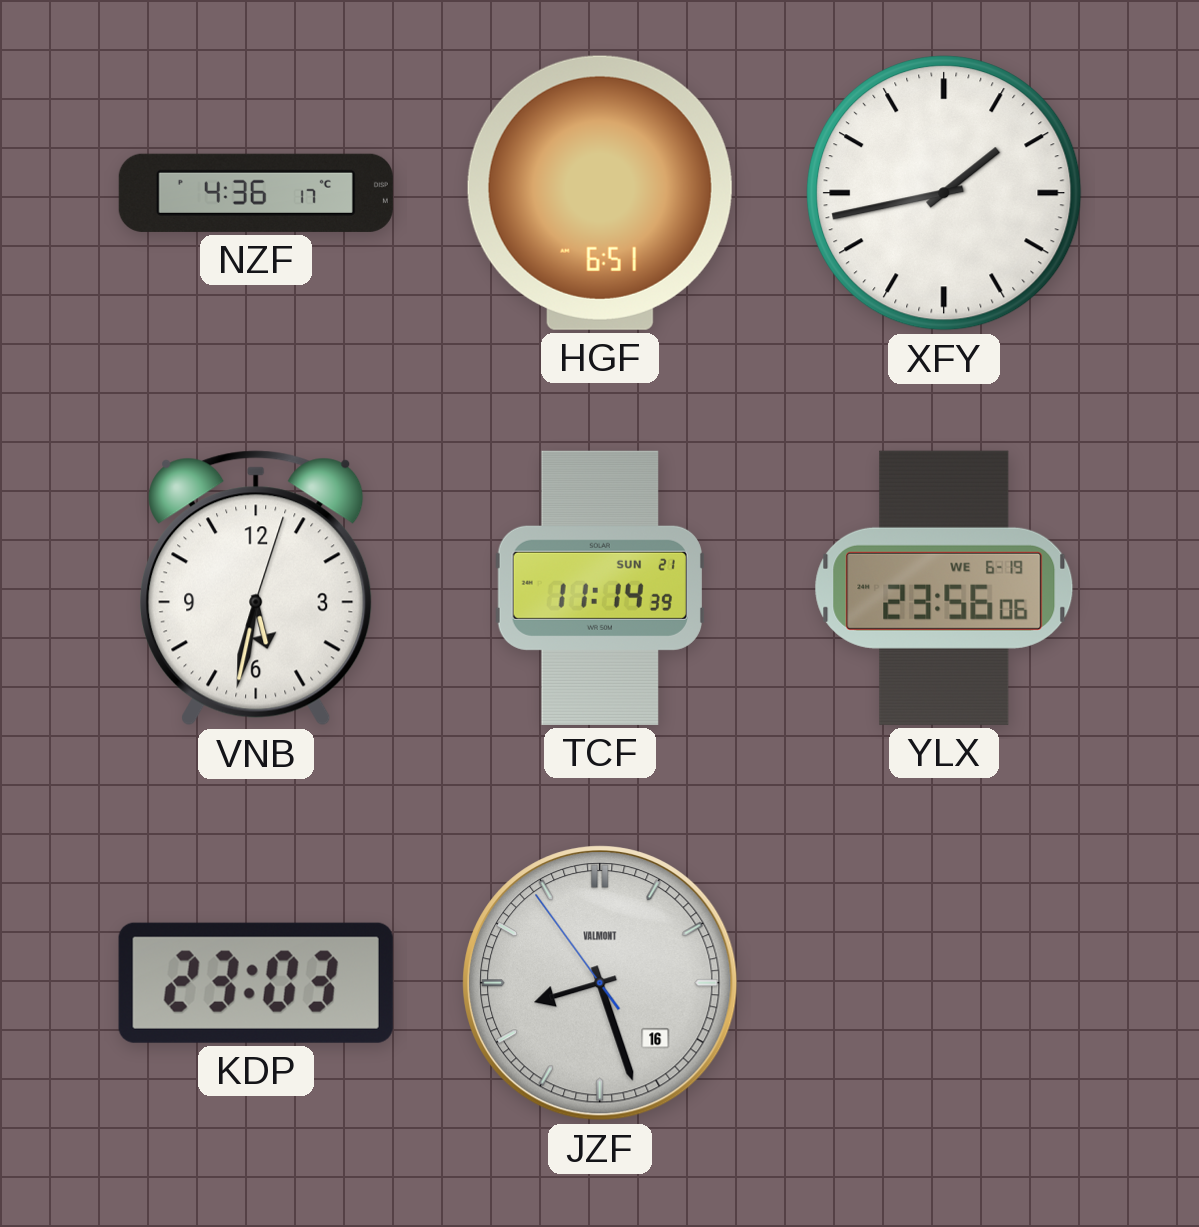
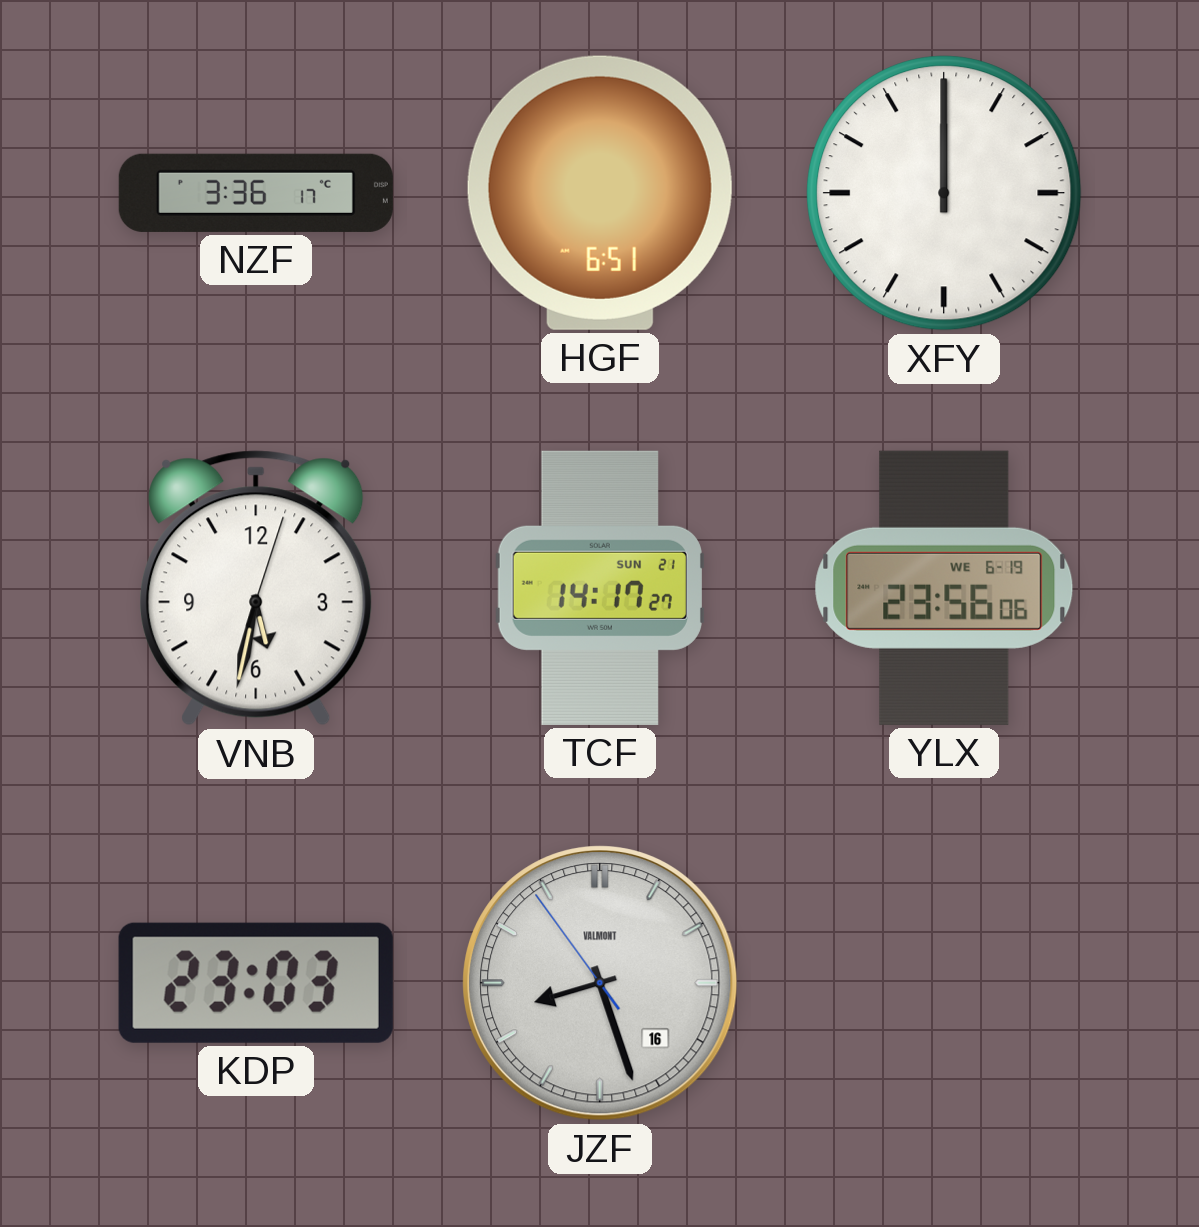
NZF: 4:36 -> 3:36 (256, 193)
XFY: 1:43 -> 12:00 (944, 193)
TCF: 11:14 -> 14:17 (600, 588)
